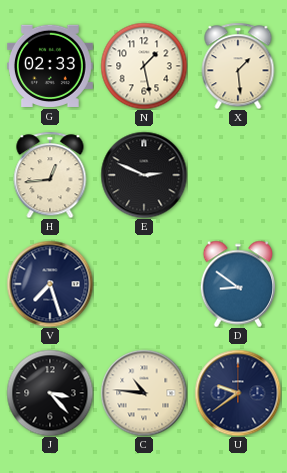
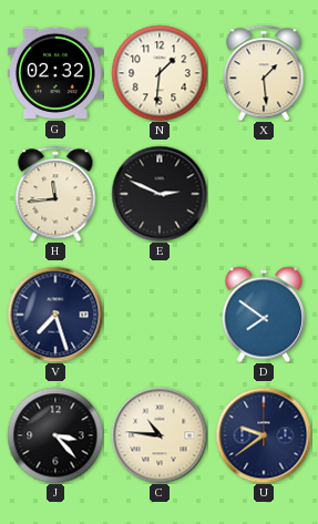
G: 02:33 -> 02:32 (55, 73)
N: 1:28 -> 1:31 (160, 73)
H: 12:44 -> 11:44 (55, 194)
D: 8:51 -> 7:51 (264, 315)
